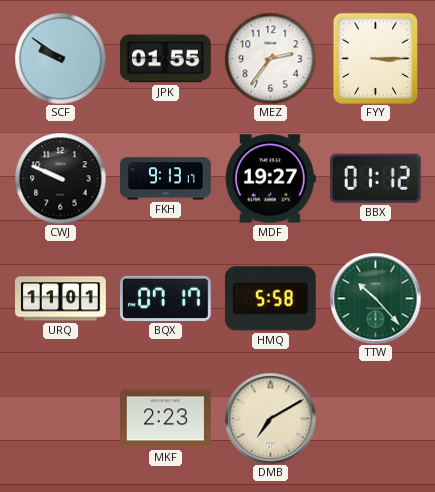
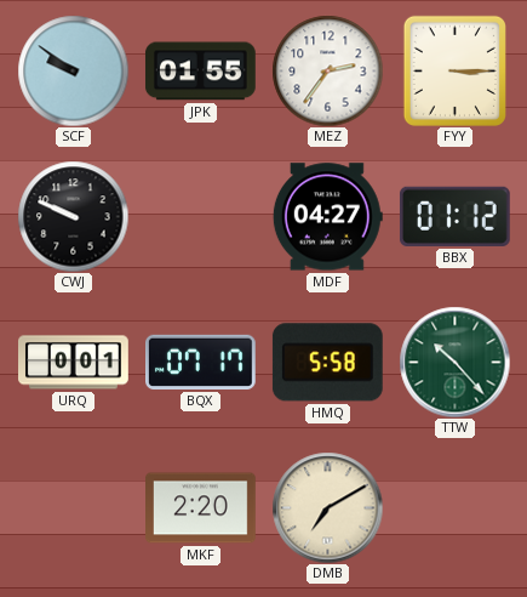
FKH: 9:13 -> none (166, 179)
MDF: 19:27 -> 04:27 (327, 217)
URQ: 11:01 -> 0:01 (74, 363)
MKF: 2:23 -> 2:20 (201, 508)
